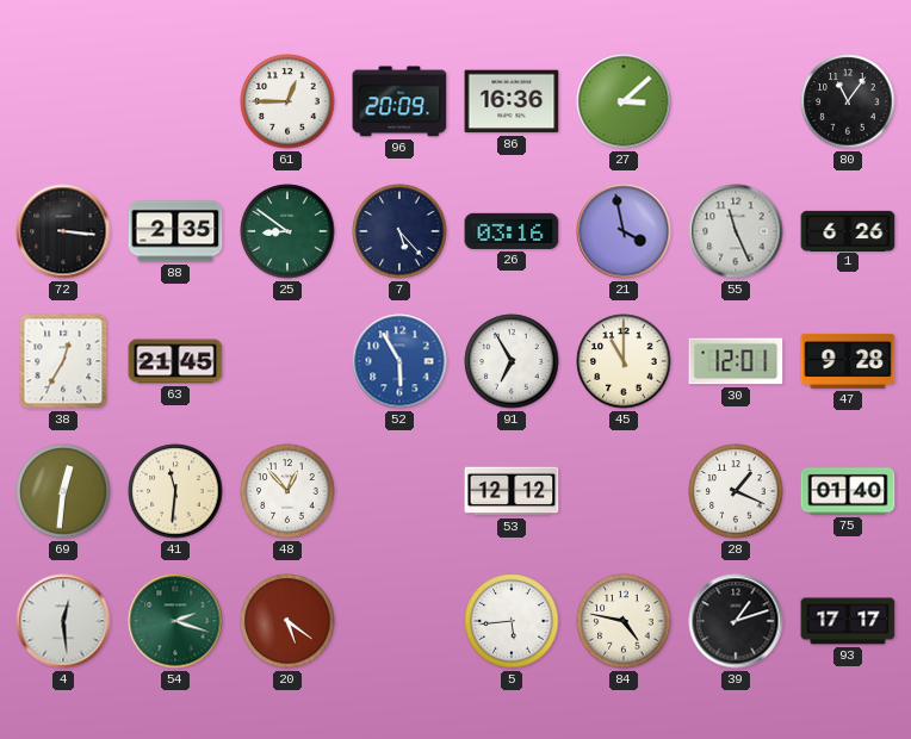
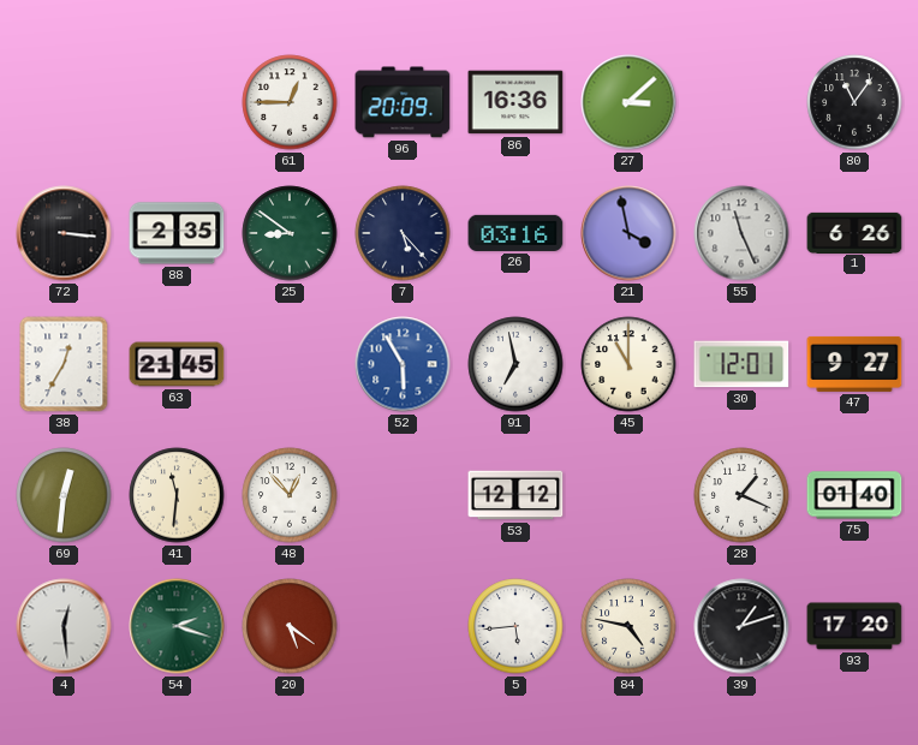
91: 6:55 -> 6:58 (515, 364)
47: 9:28 -> 9:27 (854, 364)
93: 17:17 -> 17:20 (854, 626)
